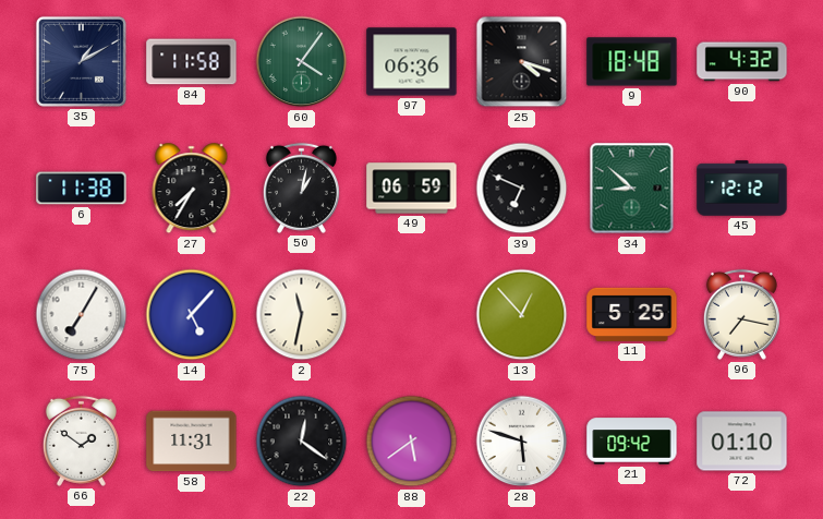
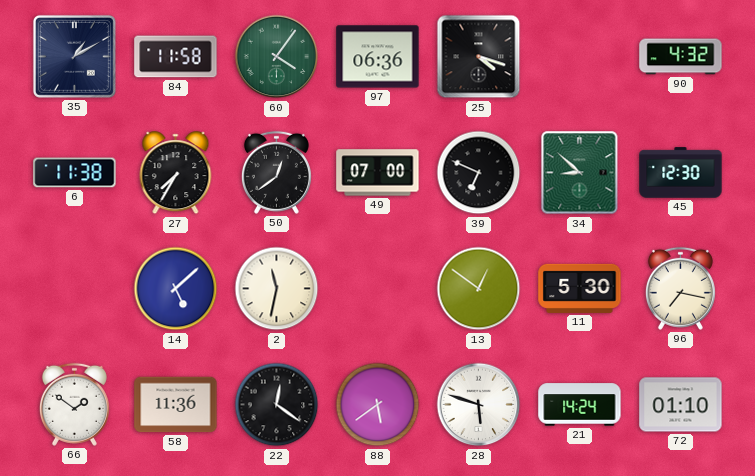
9: 18:48 -> none (632, 62)
50: 1:02 -> 12:39 (276, 172)
49: 06:59 -> 07:00 (378, 173)
45: 12:12 -> 12:30 (681, 173)
75: 7:05 -> none (82, 315)
14: 5:07 -> 5:08 (176, 289)
13: 12:53 -> 12:51 (479, 289)
11: 5:25 -> 5:30 (580, 288)
58: 11:31 -> 11:36 (176, 405)
21: 09:42 -> 14:24 (580, 405)
